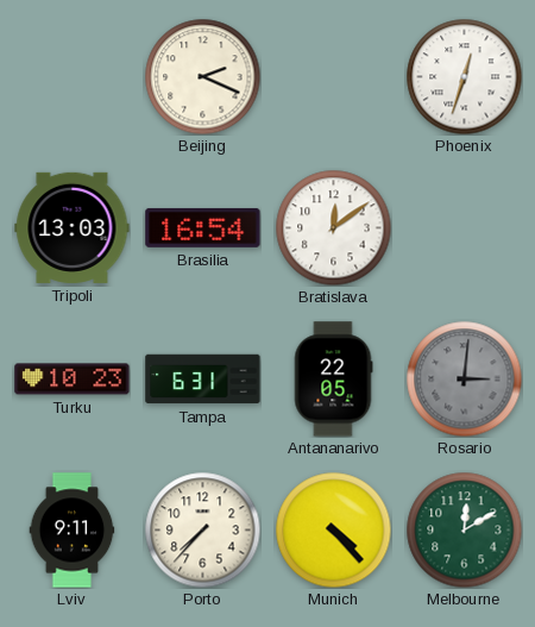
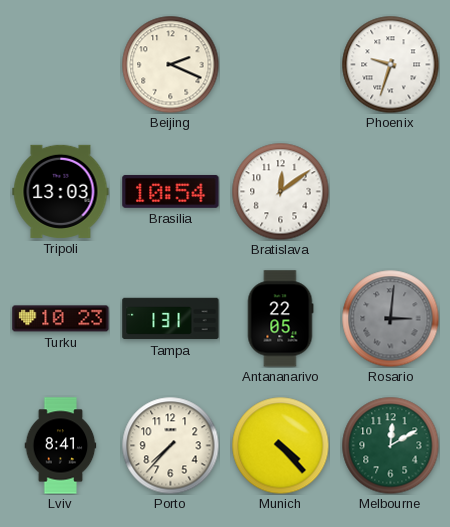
Phoenix: 12:33 -> 9:33 (390, 64)
Brasilia: 16:54 -> 10:54 (171, 191)
Tampa: 6:31 -> 1:31 (171, 319)
Lviv: 9:11 -> 8:41 (61, 446)
